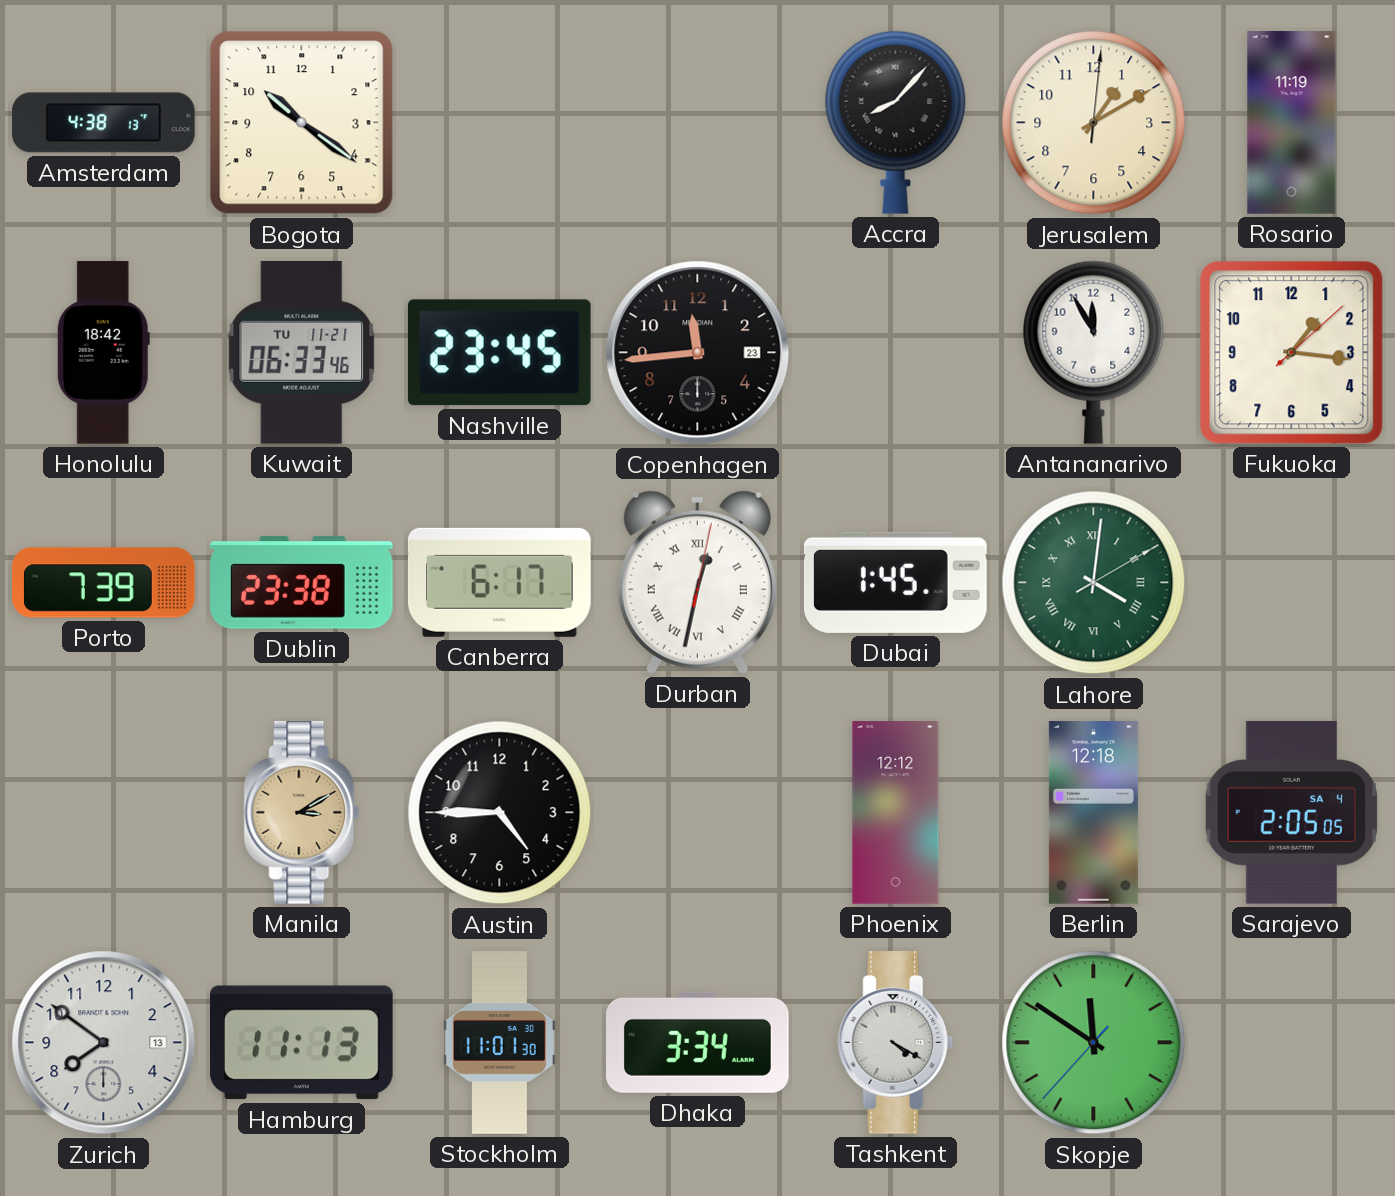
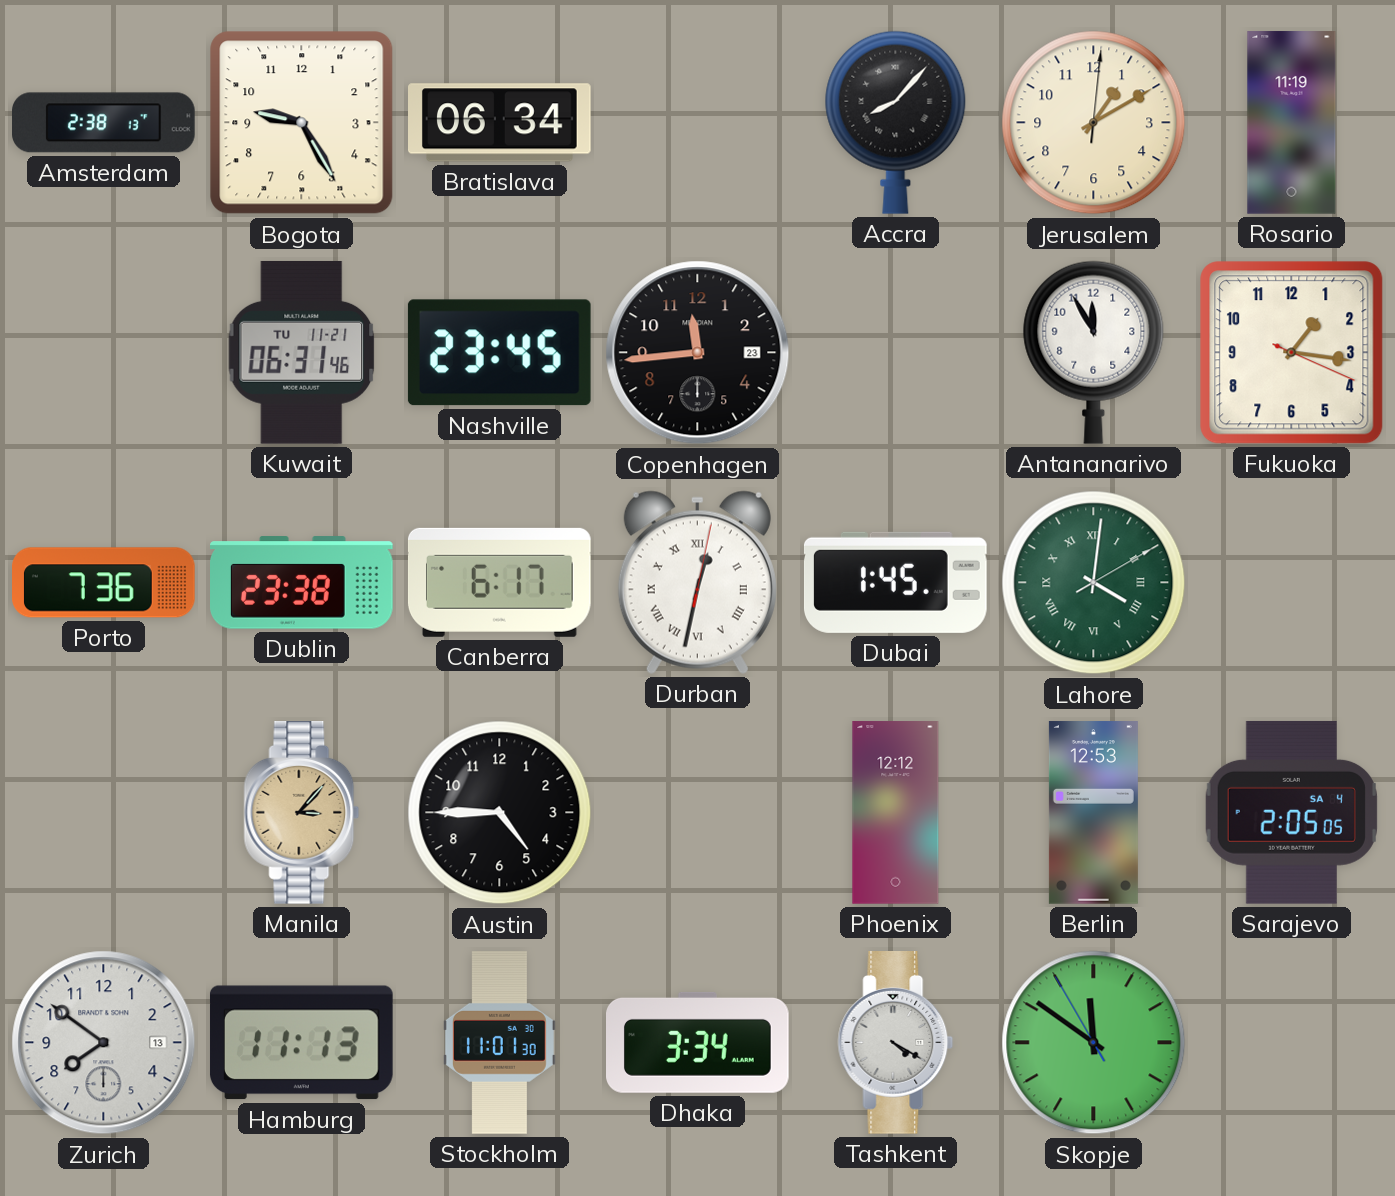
Amsterdam: 4:38 -> 2:38 (104, 123)
Bogota: 10:21 -> 9:25 (302, 123)
Bratislava: none -> 06:34 (500, 123)
Honolulu: 18:42 -> none (103, 353)
Kuwait: 06:33 -> 06:31 (302, 352)
Fukuoka: 1:16:08 -> 1:16:19 (1292, 353)
Porto: 7:39 -> 7:36 (104, 583)
Manila: 3:10 -> 3:07 (302, 813)
Berlin: 12:18 -> 12:53 (1093, 813)
Skopje: 11:50:37 -> 11:50:55 (1094, 1043)
